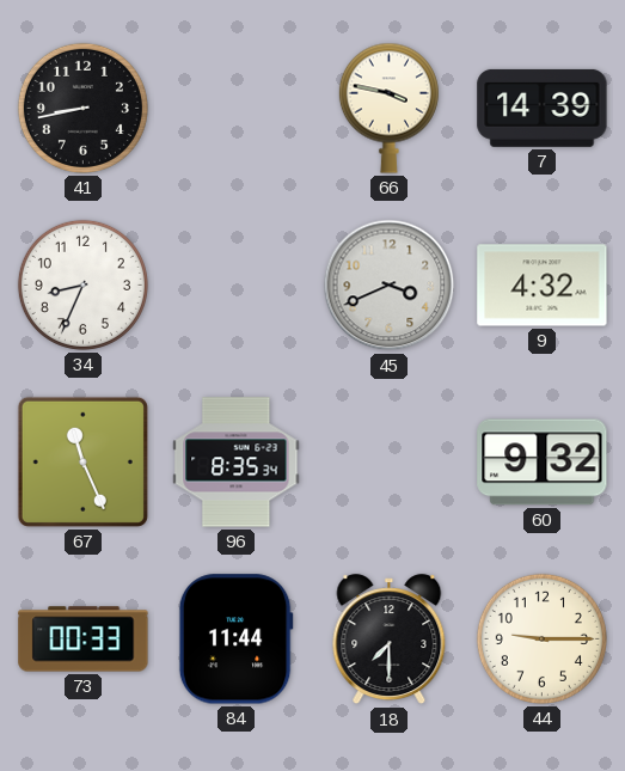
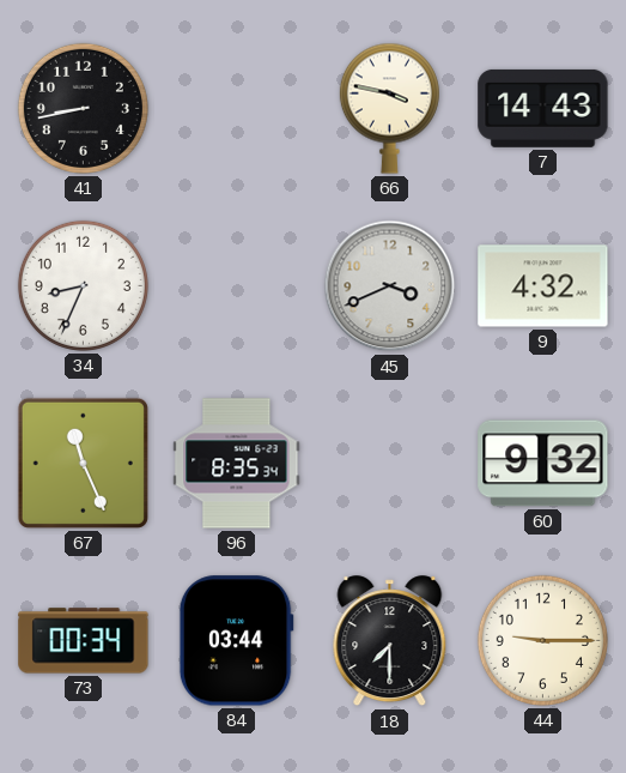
7: 14:39 -> 14:43 (543, 108)
73: 00:33 -> 00:34 (84, 641)
84: 11:44 -> 03:44 (236, 641)
